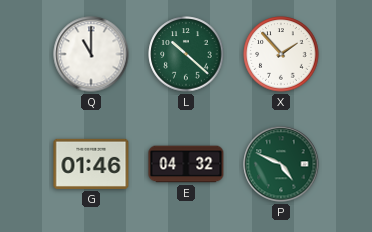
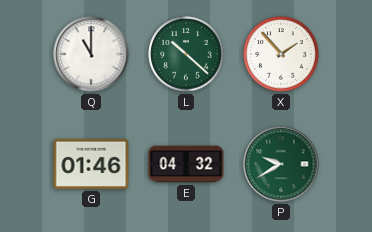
P: 4:49 -> 9:40 (281, 164)
